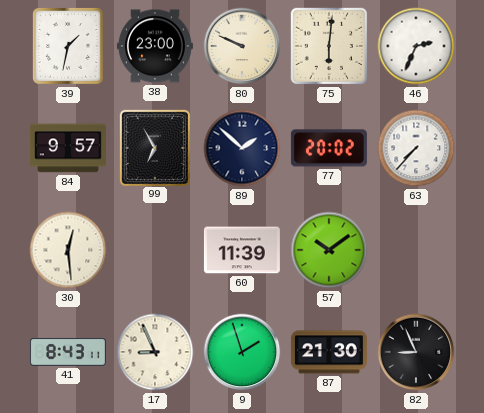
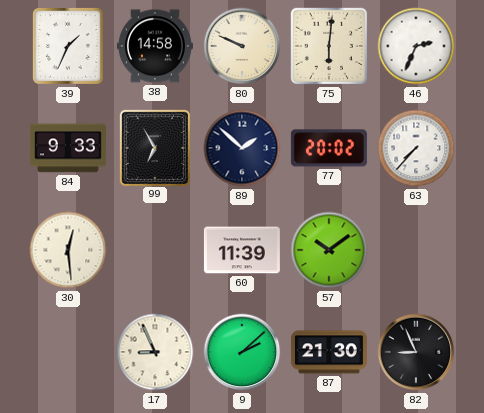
39: 1:32 -> 1:34 (68, 46)
38: 23:00 -> 14:58 (155, 46)
84: 9:57 -> 9:33 (68, 148)
41: 8:43 -> none (68, 352)
9: 1:57 -> 2:08 (242, 352)
